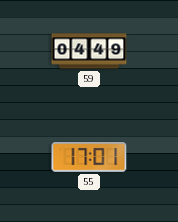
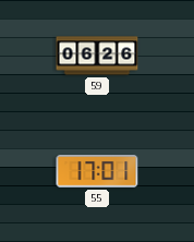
59: 04:49 -> 06:26 (97, 56)
